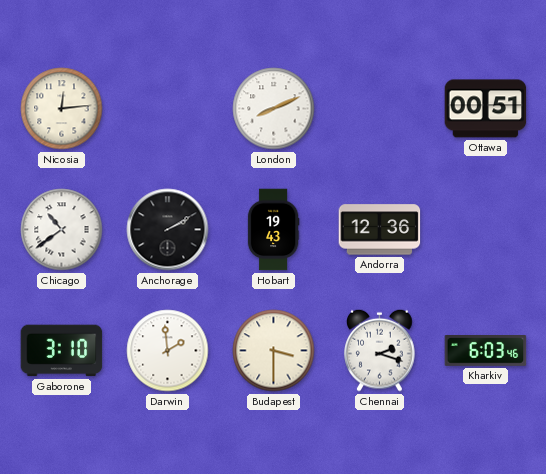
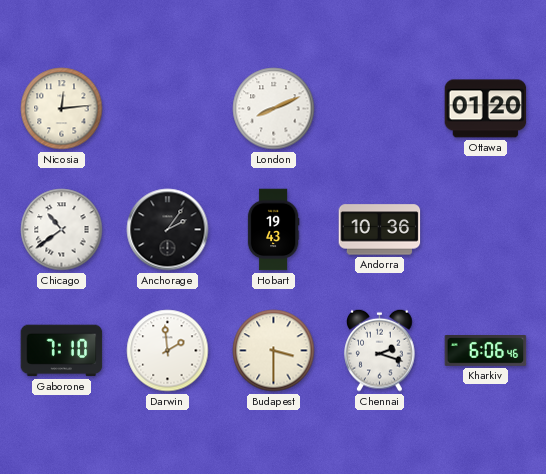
Ottawa: 00:51 -> 01:20 (486, 109)
Anchorage: 2:10 -> 2:06 (168, 230)
Andorra: 12:36 -> 10:36 (380, 230)
Gaborone: 3:10 -> 7:10 (62, 351)
Kharkiv: 6:03 -> 6:06 (486, 351)
